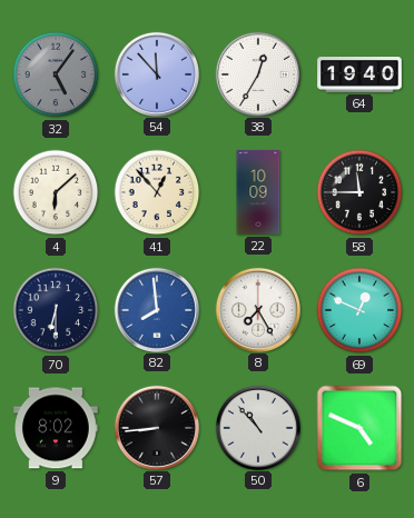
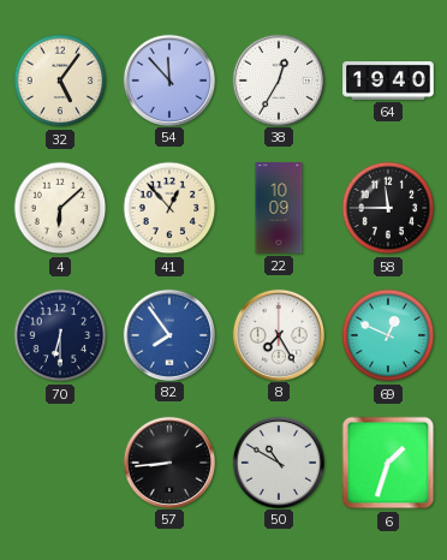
32 dial: grey -> cream (60, 81)
82: 7:59 -> 7:54 (168, 334)
9: 8:02 -> none (56, 428)
50: 10:53 -> 10:50 (278, 461)
6: 4:49 -> 1:33 (388, 463)
